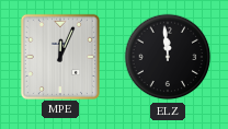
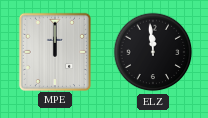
MPE: 12:04 -> 12:00 (55, 51)
